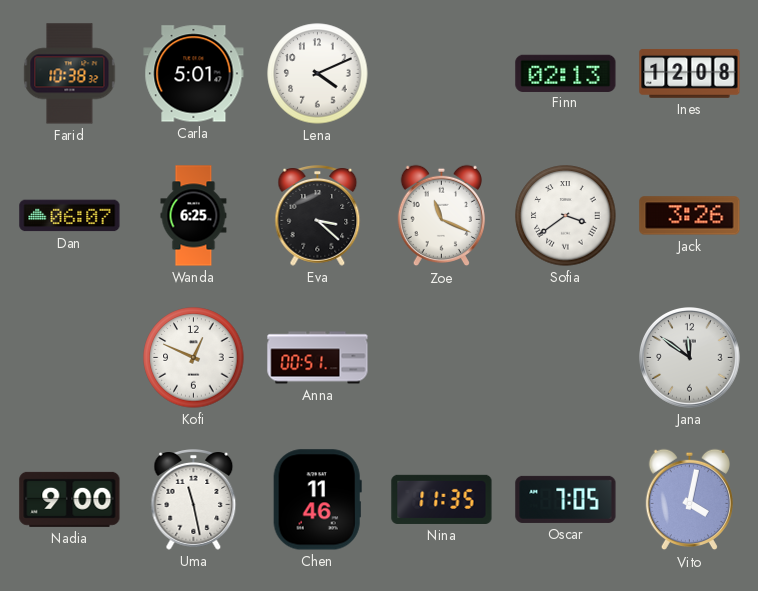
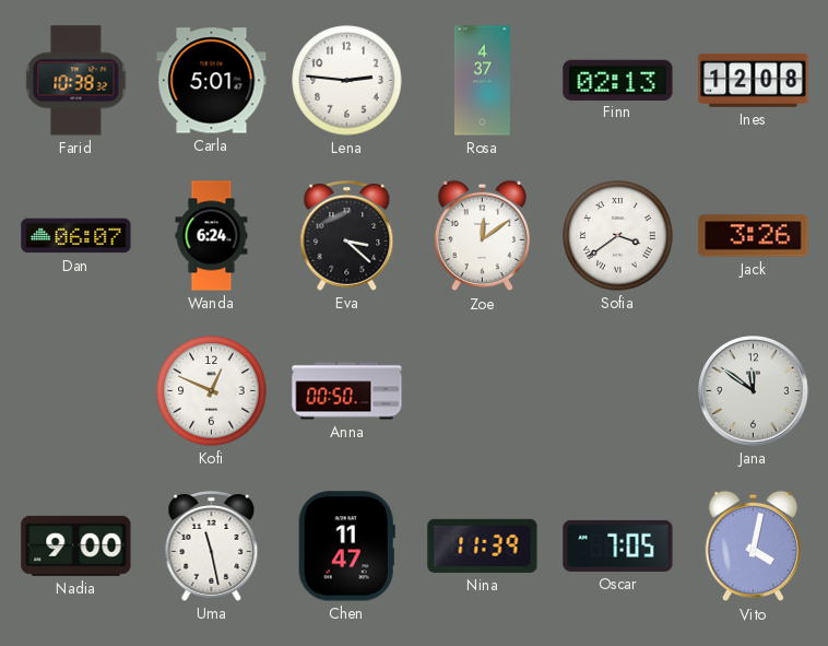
Lena: 4:11 -> 2:46 (347, 81)
Rosa: none -> 4:37 (482, 81)
Wanda: 6:25 -> 6:24 (212, 236)
Zoe: 11:19 -> 12:09 (482, 236)
Anna: 00:51 -> 00:50 (347, 391)
Chen: 11:46 -> 11:47 (346, 547)
Nina: 11:35 -> 11:39 (483, 545)
